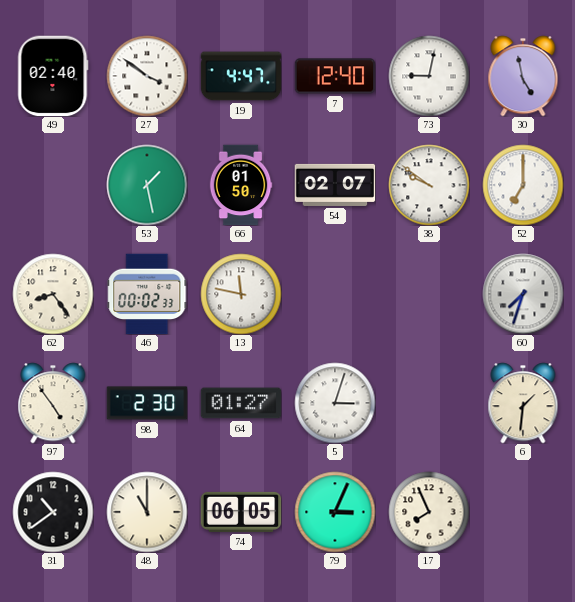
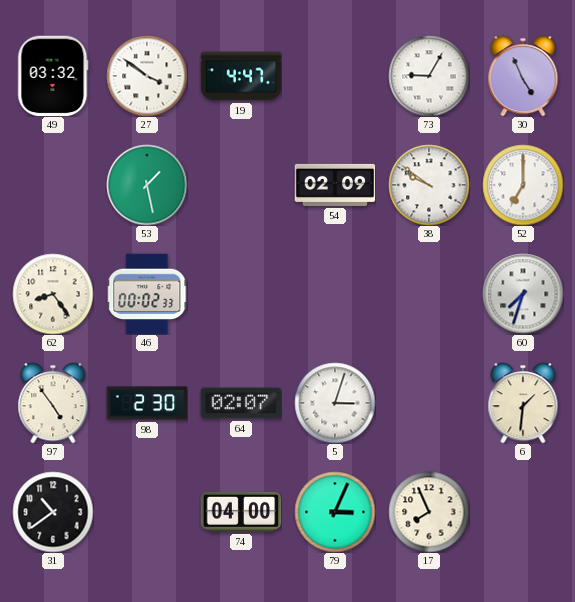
49: 02:40 -> 03:32 (53, 76)
7: 12:40 -> none (335, 76)
73: 9:02 -> 9:05 (429, 76)
30: 4:58 -> 4:56 (523, 76)
66: 01:50 -> none (241, 185)
54: 02:07 -> 02:09 (335, 185)
13: 11:47 -> none (241, 294)
64: 01:27 -> 02:07 (241, 403)
48: 11:00 -> none (147, 512)
74: 06:05 -> 04:00 (241, 512)
